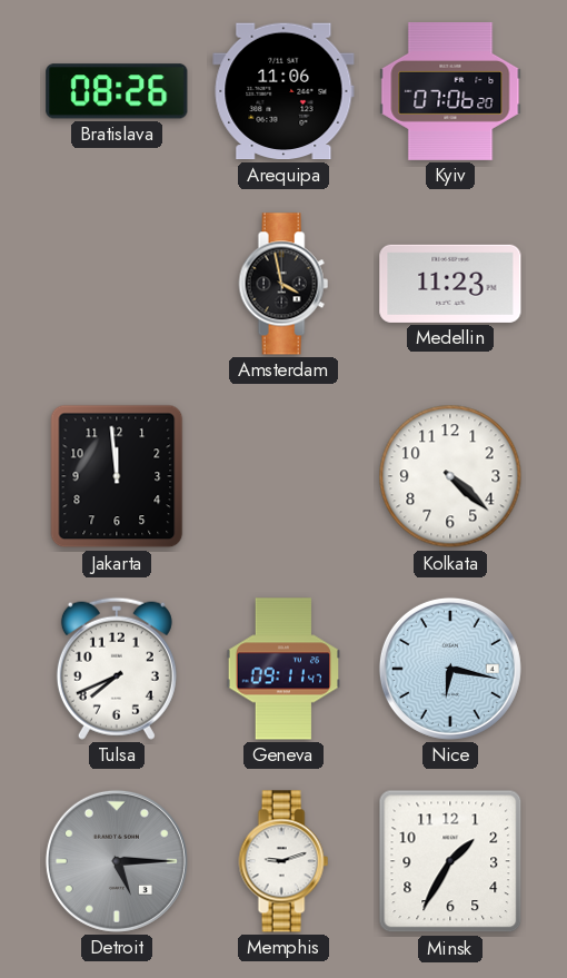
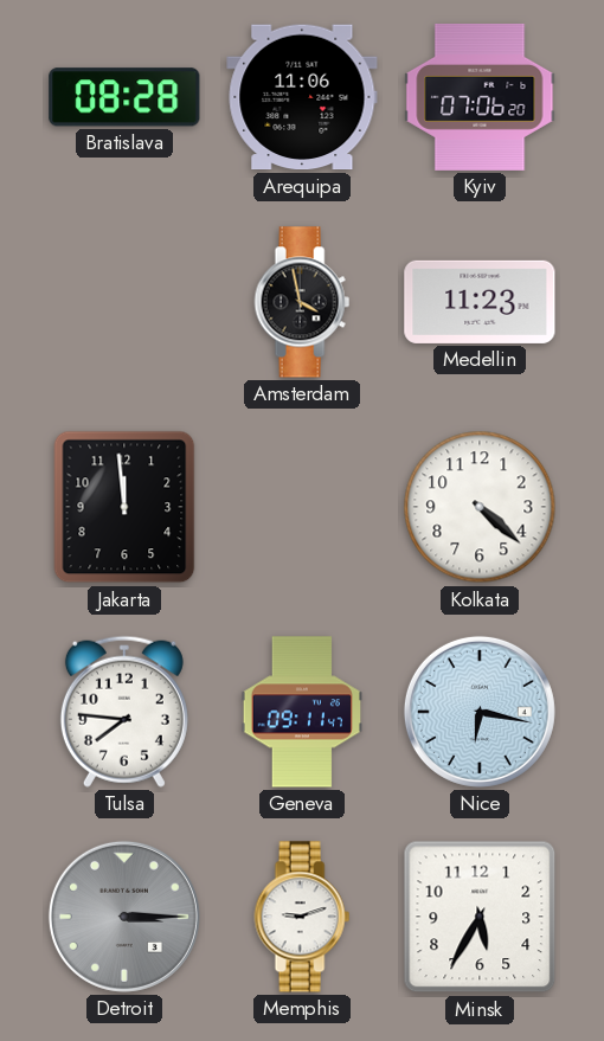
Bratislava: 08:26 -> 08:28 (124, 97)
Tulsa: 7:41 -> 7:46 (124, 712)
Detroit: 5:15 -> 3:15 (124, 917)
Minsk: 1:35 -> 5:35 (480, 917)
